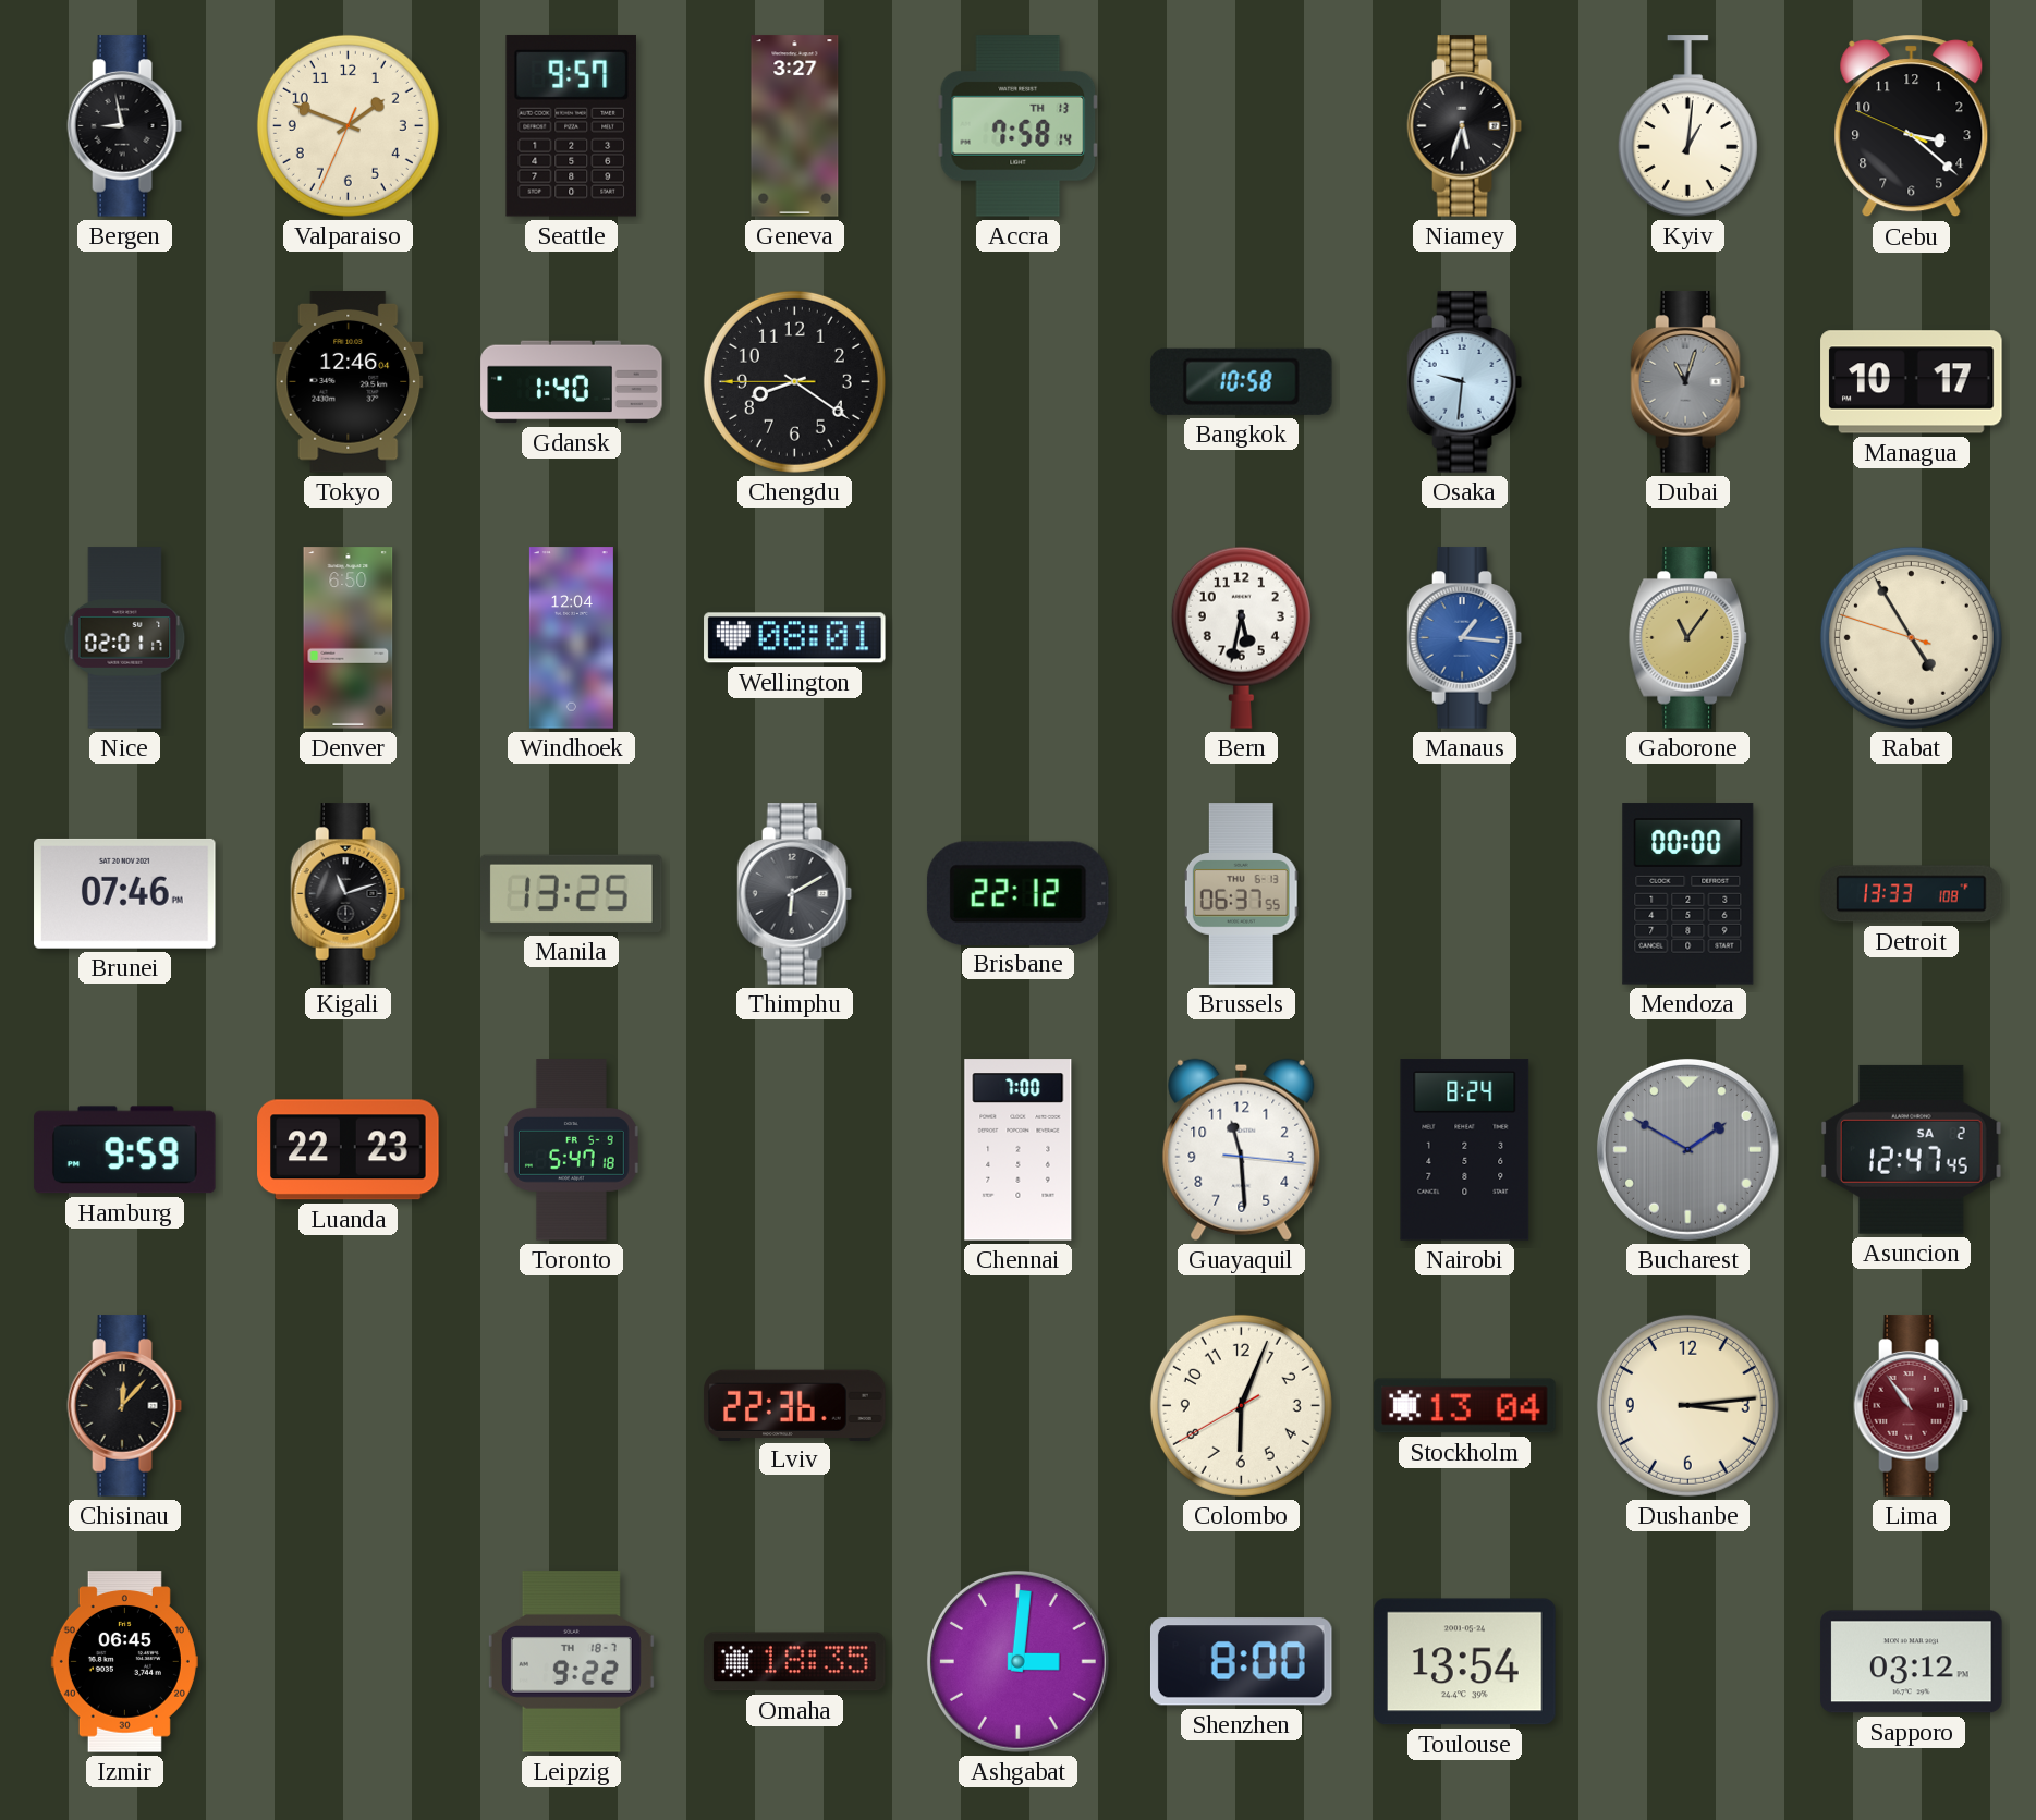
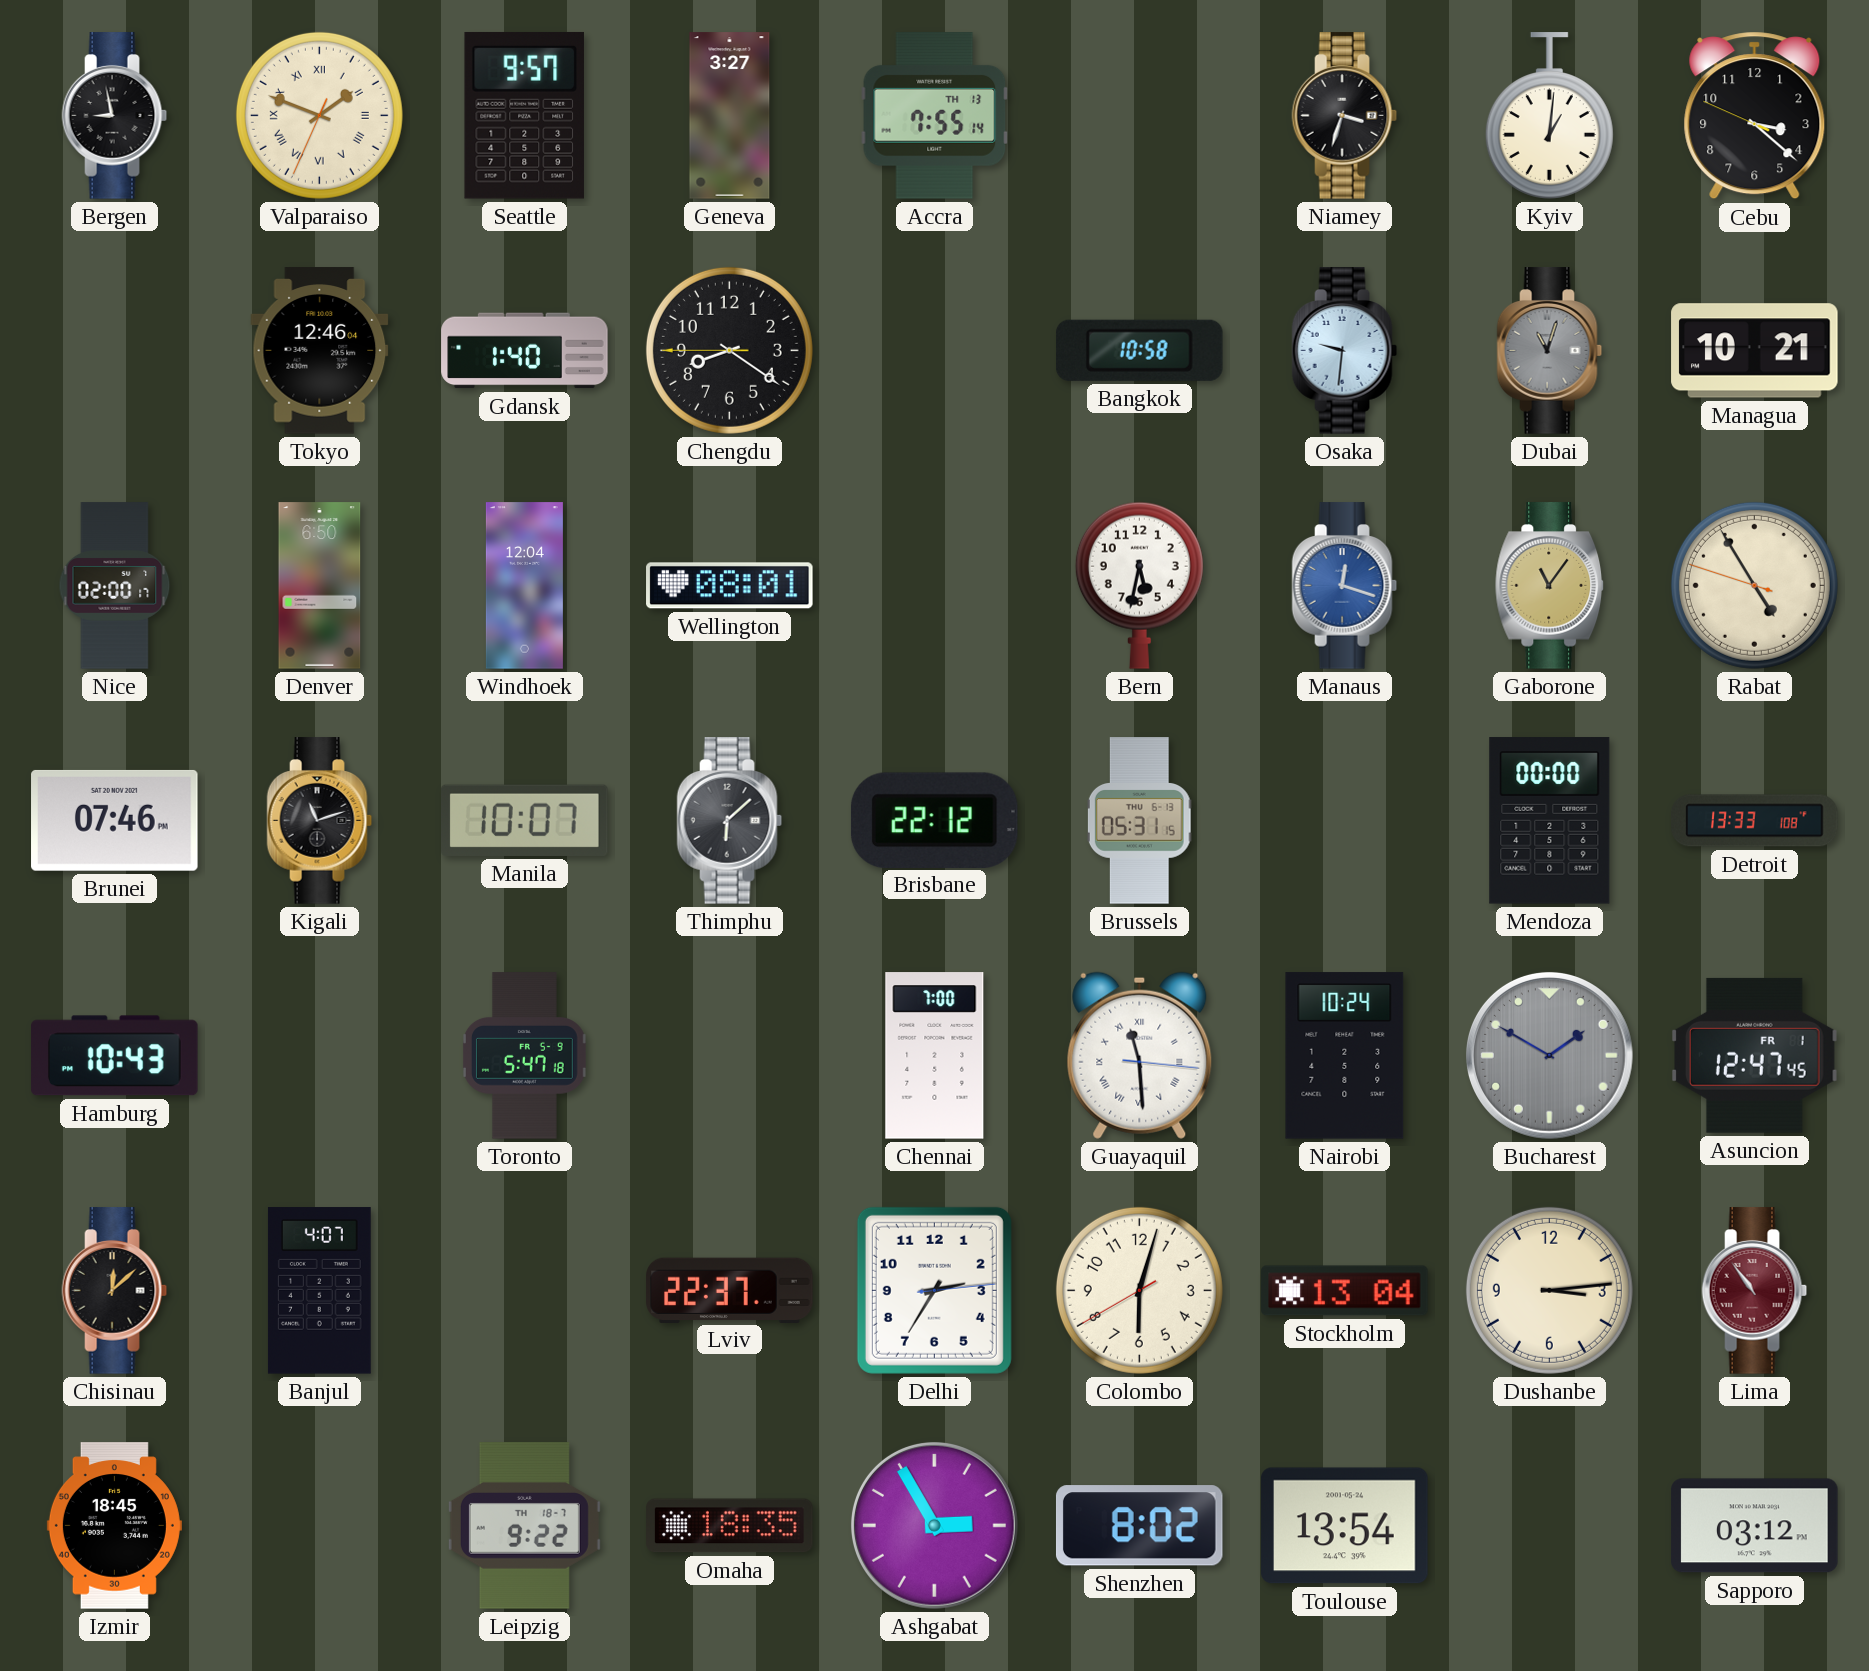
Valparaiso numerals: Arabic -> Roman (319, 115)
Accra: 7:58 -> 7:55 (935, 116)
Niamey: 5:33 -> 3:33 (1345, 116)
Managua: 10:17 -> 10:21 (1755, 351)
Nice: 02:01 -> 02:00 (115, 586)
Manaus: 1:16 -> 12:18 (1345, 586)
Manila: 13:25 -> 10:07 (525, 820)
Thimphu: 6:10 -> 6:08 (730, 821)
Brussels: 06:37 -> 05:31 (1140, 821)
Hamburg: 9:59 -> 10:43 (115, 1056)
Luanda: 22:23 -> none (349, 1150)
Guayaquil numerals: Arabic -> Roman (1140, 1055)
Nairobi: 8:24 -> 10:24 (1345, 1056)
Asuncion date: SA 2 -> FR 1 (1755, 1055)
Chisinau: 12:07 -> 12:08 (115, 1291)
Banjul: none -> 4:07 (319, 1291)
Lviv: 22:36 -> 22:37 (730, 1290)
Delhi: none -> 2:35 (934, 1290)
Colombo: 6:03 -> 6:02 (1139, 1290)
Izmir: 06:45 -> 18:45 (114, 1526)
Ashgabat: 3:01 -> 2:55 (934, 1525)
Shenzhen: 8:00 -> 8:02 (1139, 1526)
